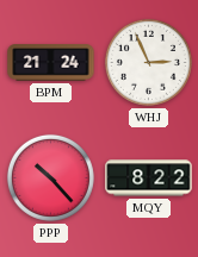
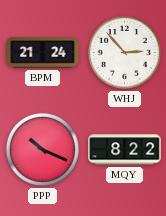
WHJ: 2:56 -> 2:53 (124, 52)
PPP: 10:23 -> 10:19 (42, 149)
